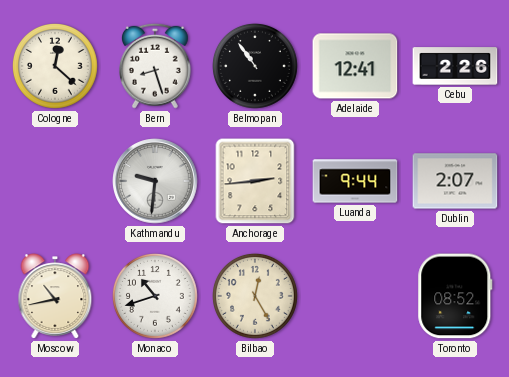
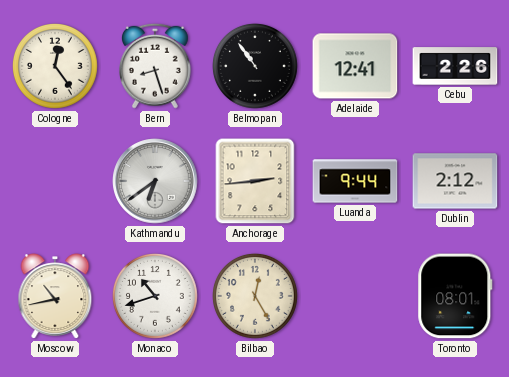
Cologne: 12:22 -> 12:24 (56, 67)
Kathmandu: 9:31 -> 6:39 (155, 181)
Dublin: 2:07 -> 2:12 (455, 181)
Toronto: 08:52 -> 08:01 (455, 296)
